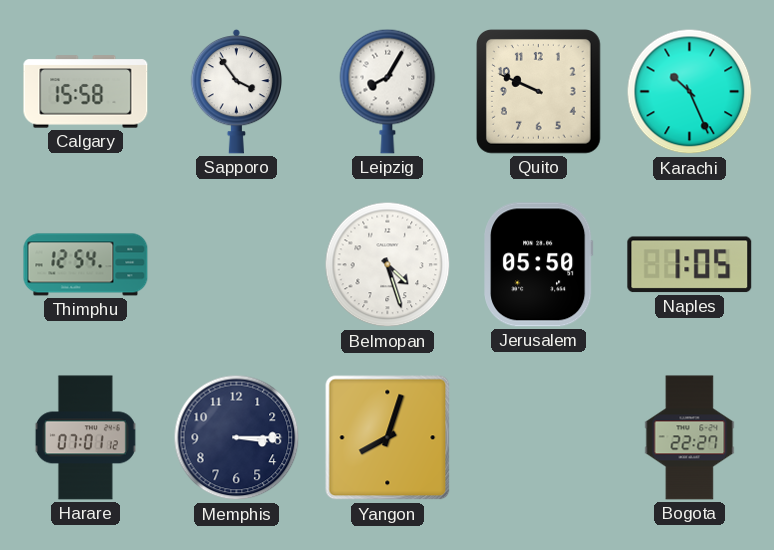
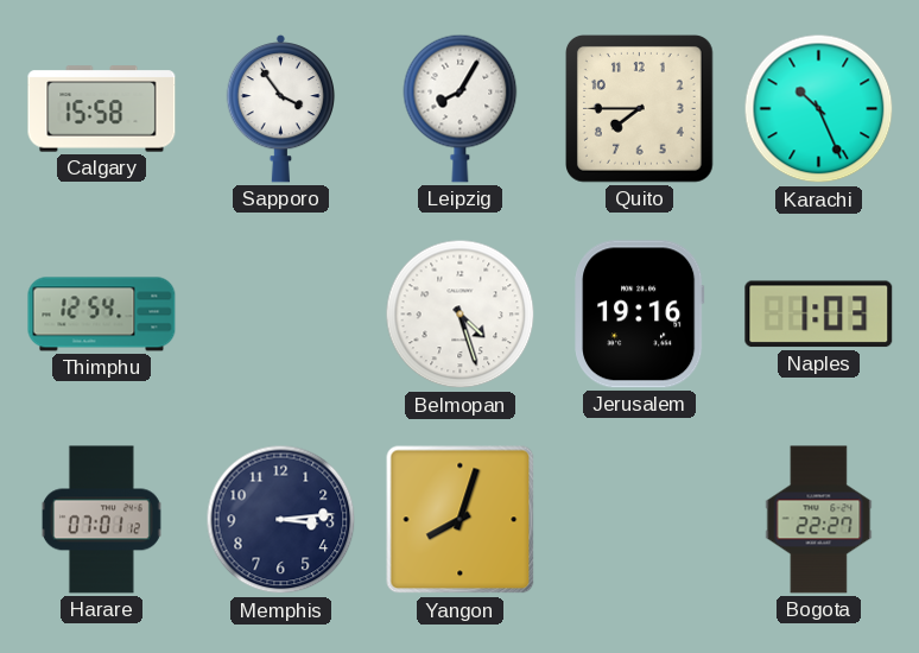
Quito: 9:49 -> 7:45 (640, 109)
Jerusalem: 05:50 -> 19:16 (640, 315)
Naples: 1:05 -> 1:03 (819, 315)
Memphis: 3:15 -> 3:14 (281, 520)
